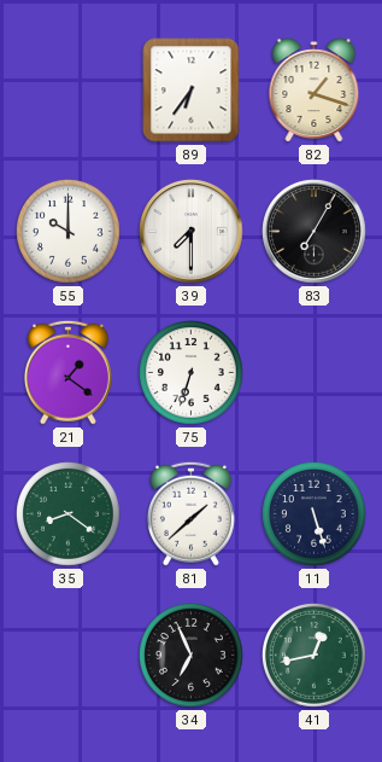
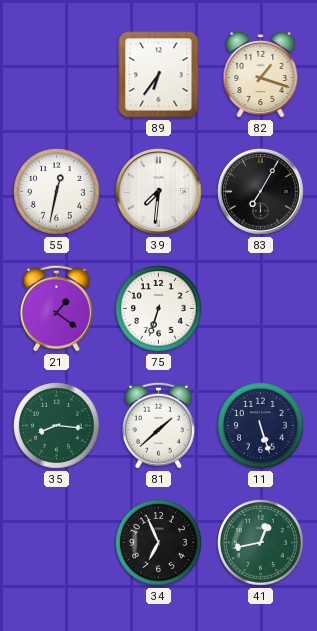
55: 10:00 -> 12:32 (57, 192)
39: 7:30 -> 7:31 (159, 192)
35: 8:21 -> 8:16 (57, 426)
